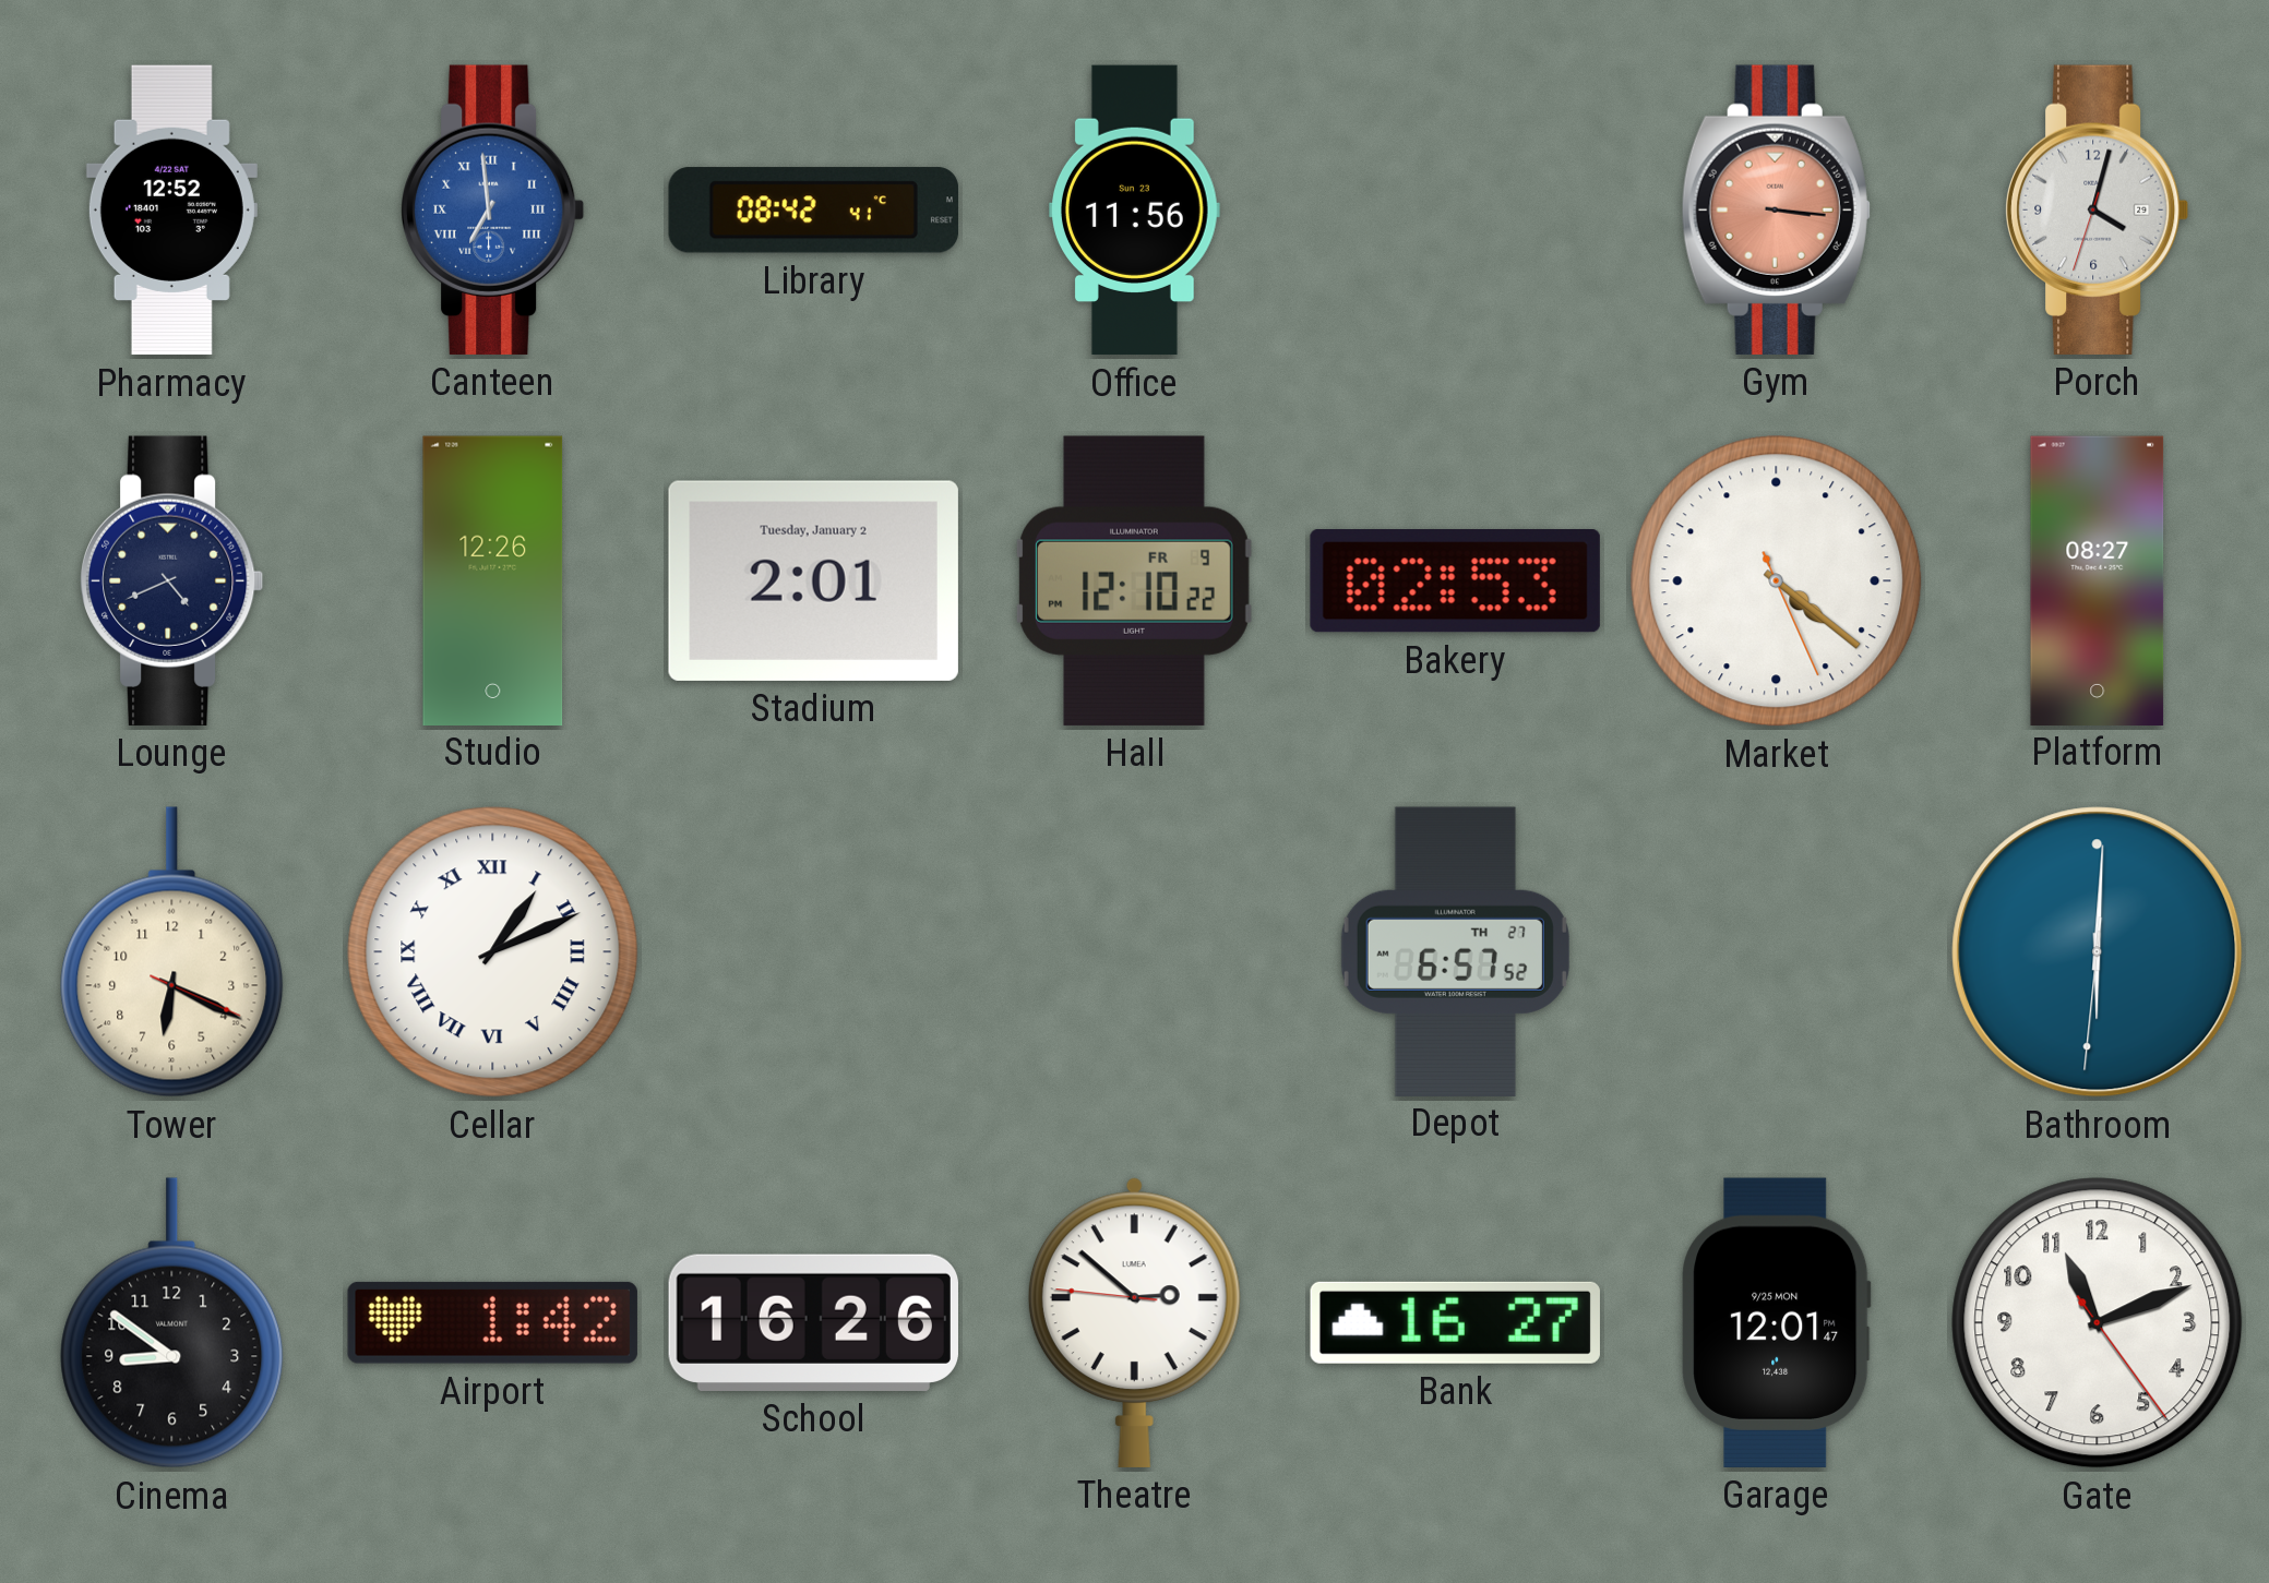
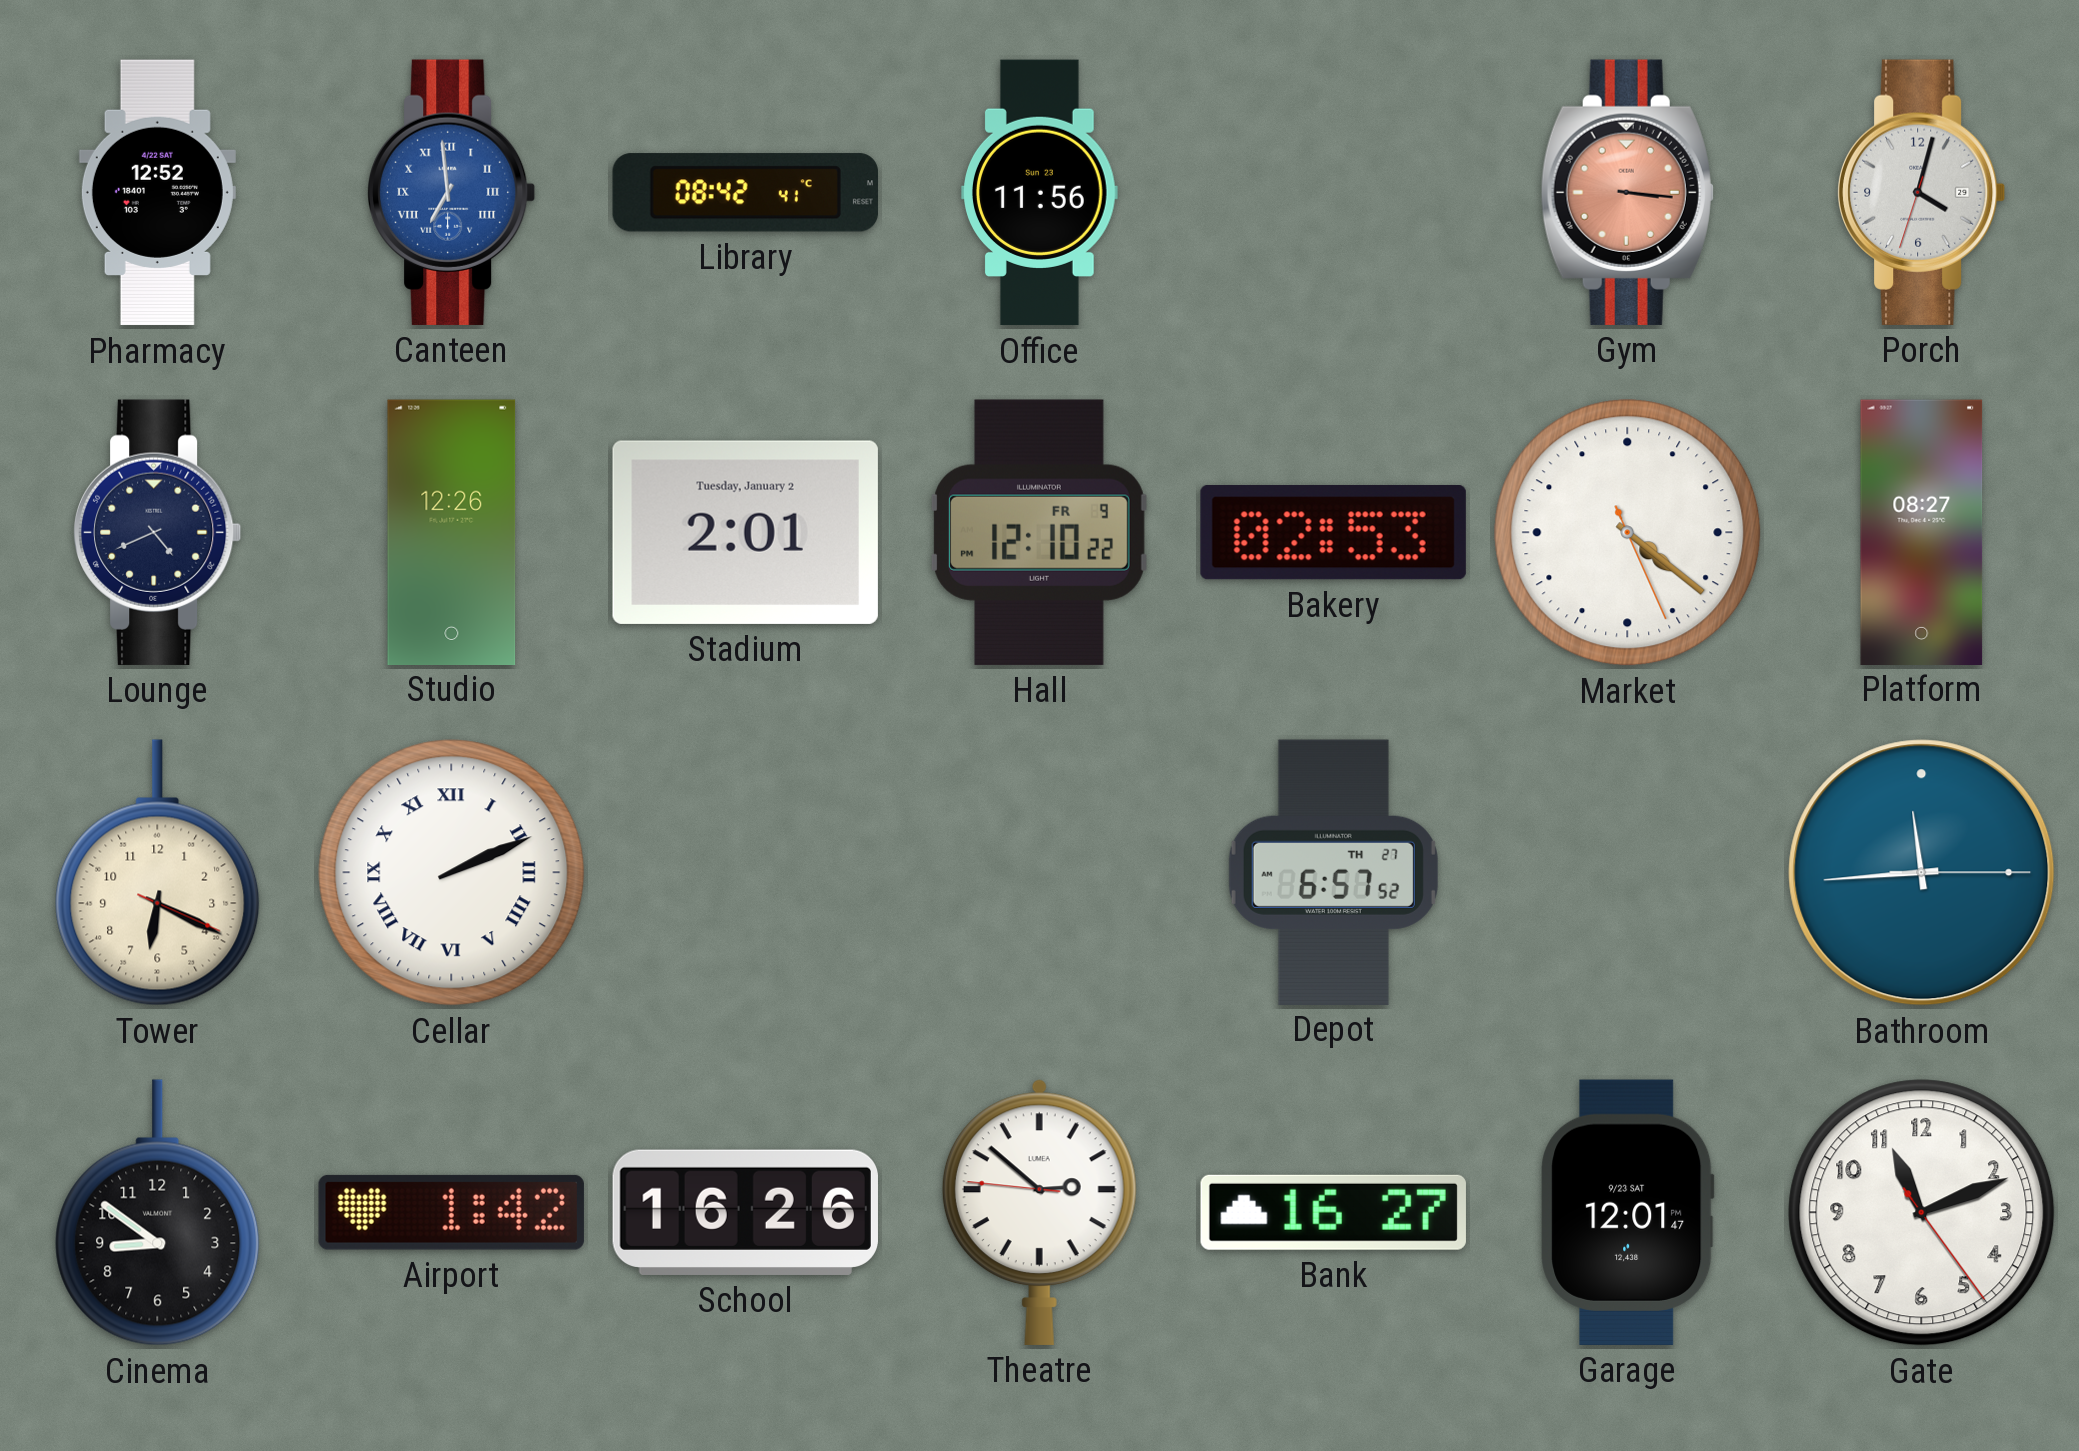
Cellar: 1:11 -> 2:11 (452, 873)
Bathroom: 6:00 -> 11:44 (1922, 873)
Garage date: 9/25 MON -> 9/23 SAT (1628, 1212)
